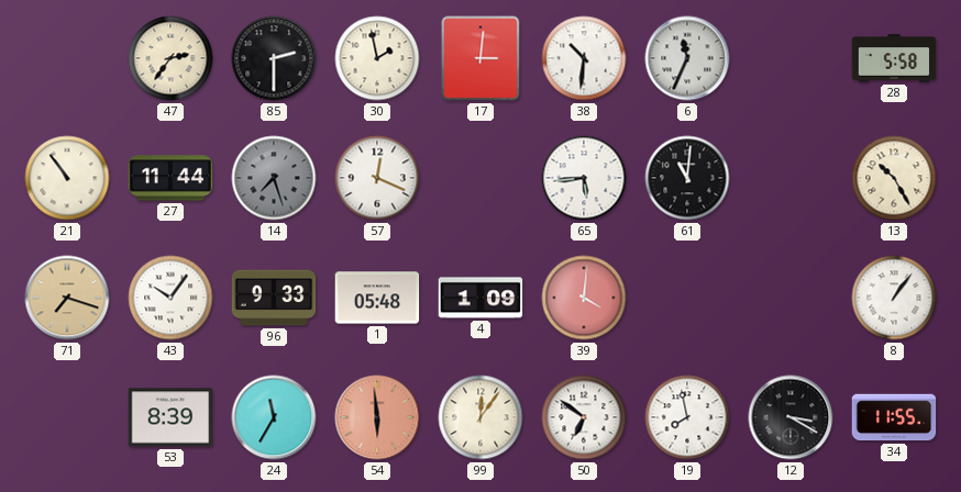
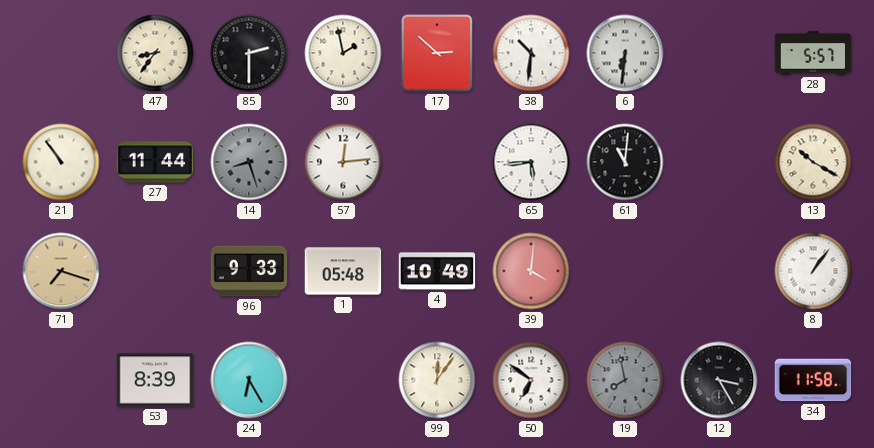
47: 2:36 -> 8:36 (155, 53)
17: 3:01 -> 2:52 (437, 53)
6: 11:34 -> 6:31 (625, 53)
28: 5:58 -> 5:57 (813, 53)
14: 7:27 -> 8:27 (249, 162)
57: 12:19 -> 12:14 (343, 162)
13: 10:25 -> 10:20 (813, 162)
43: 10:06 -> none (170, 298)
4: 1:09 -> 10:49 (437, 271)
24: 11:35 -> 6:25 (249, 380)
54: 5:59 -> none (377, 417)
19 dial: white -> grey (625, 380)
12: 3:20 -> 3:25 (719, 380)
34: 11:55 -> 11:58 (813, 380)
